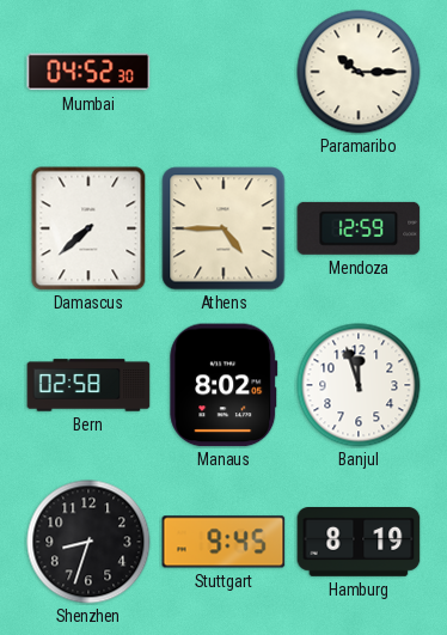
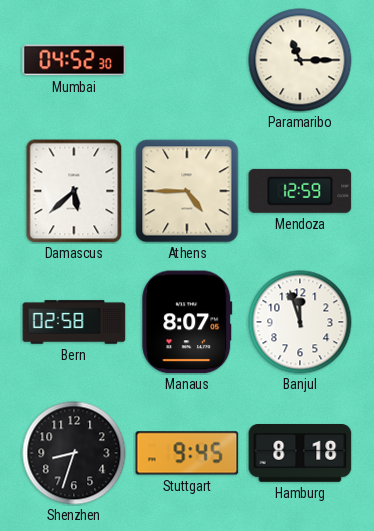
Paramaribo: 10:15 -> 11:15 (300, 60)
Damascus: 7:38 -> 5:38 (74, 191)
Manaus: 8:02 -> 8:07 (187, 322)
Hamburg: 8:19 -> 8:18 (300, 454)
